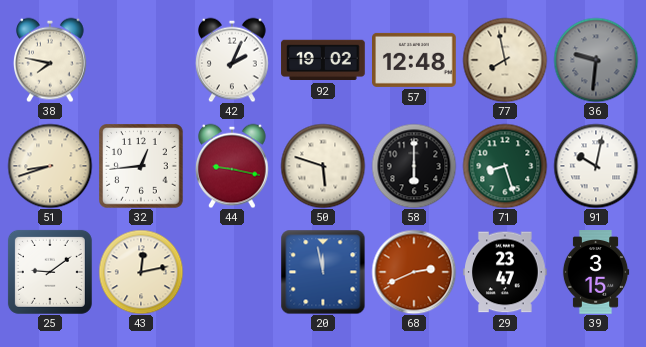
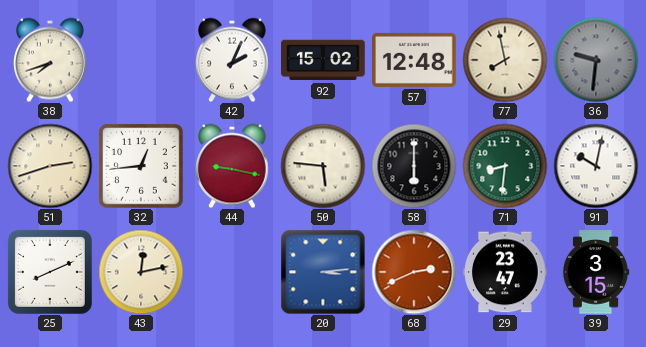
38: 7:47 -> 7:42 (51, 60)
92: 19:02 -> 15:02 (323, 60)
51: 8:42 -> 2:42 (50, 166)
50: 5:48 -> 5:46 (323, 166)
71: 8:27 -> 8:31 (505, 166)
25: 9:09 -> 8:11 (50, 272)
20: 11:58 -> 3:14 (323, 272)
